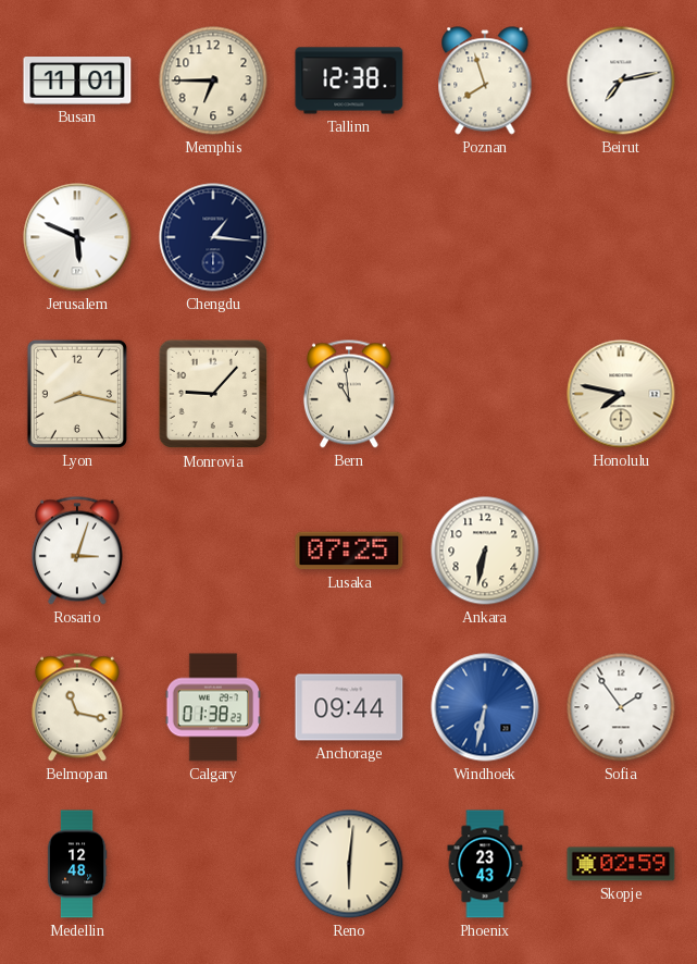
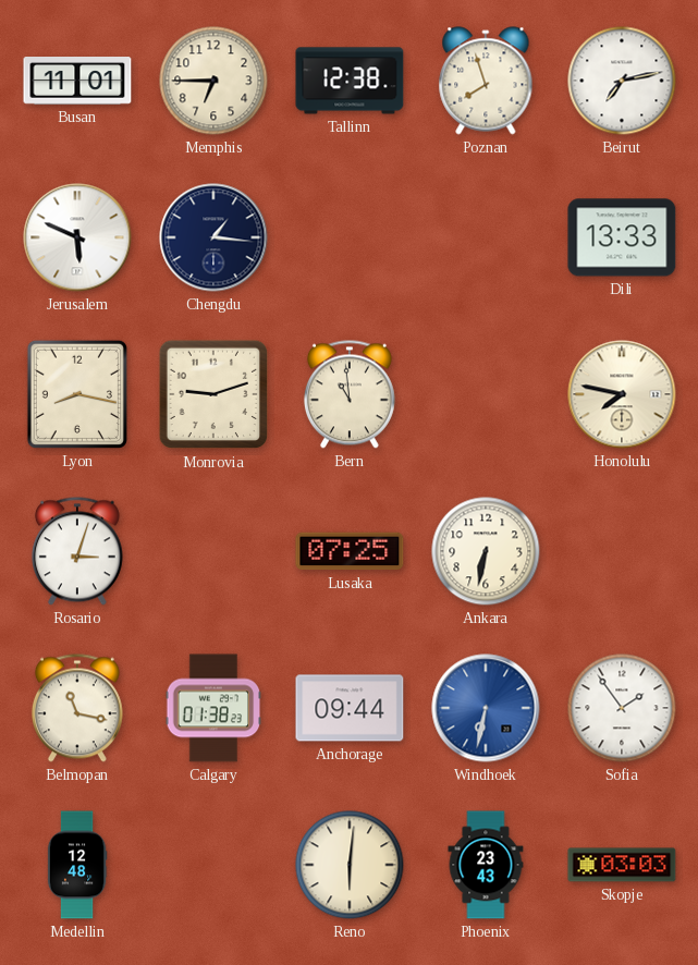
Dili: none -> 13:33 (622, 237)
Monrovia: 9:07 -> 9:12 (213, 394)
Skopje: 02:59 -> 03:03 (622, 865)
